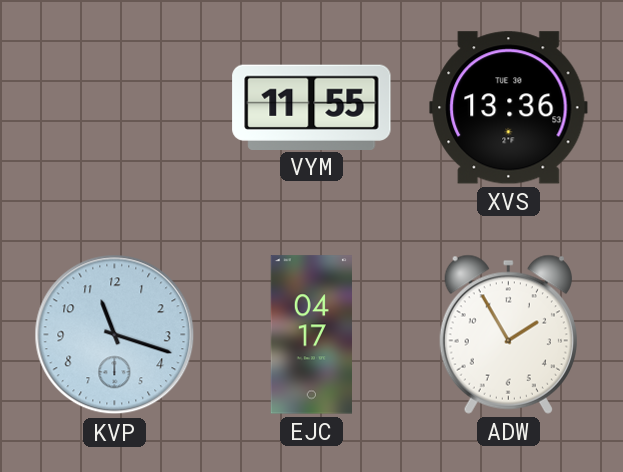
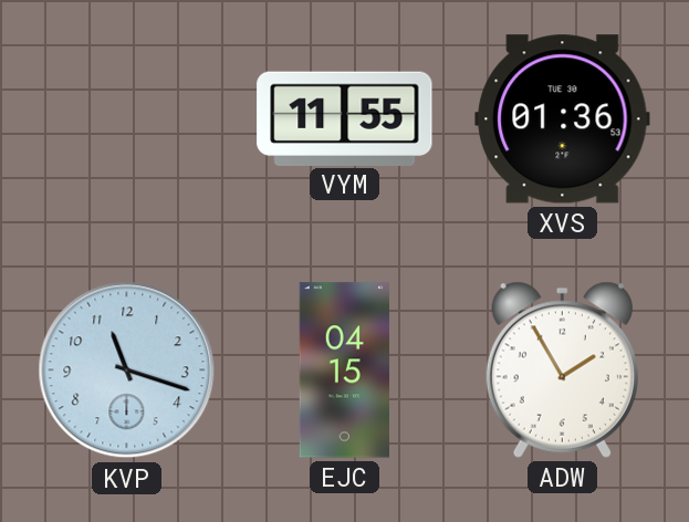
XVS: 13:36 -> 01:36 (563, 119)
EJC: 04:17 -> 04:15 (344, 370)
